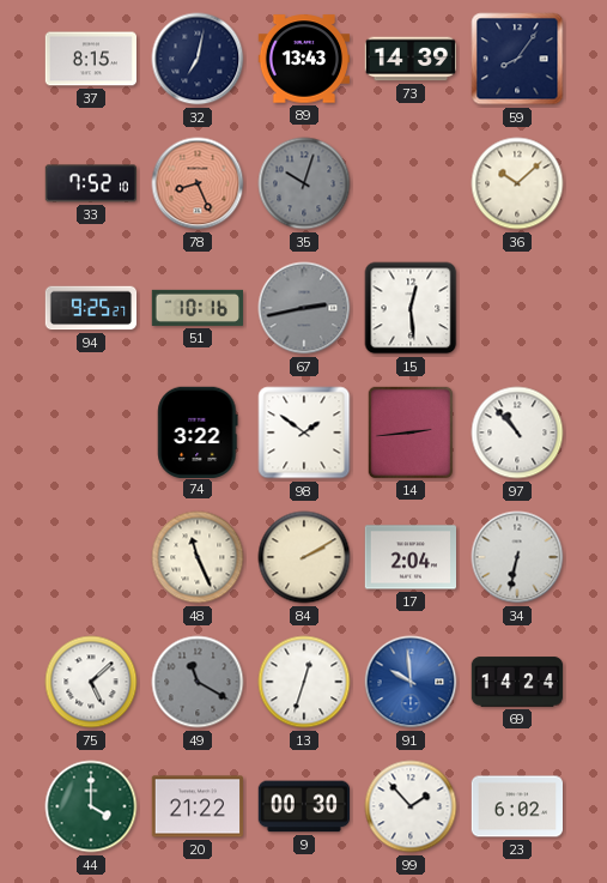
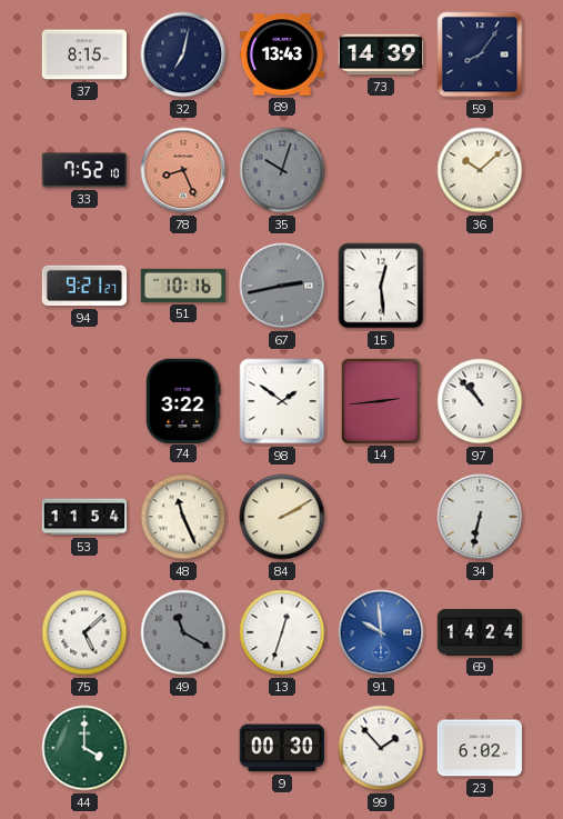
94: 9:25 -> 9:21 (84, 286)
53: none -> 11:54 (84, 517)
17: 2:04 -> none (411, 557)
20: 21:22 -> none (196, 806)
